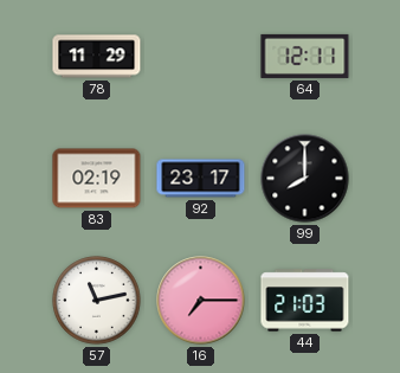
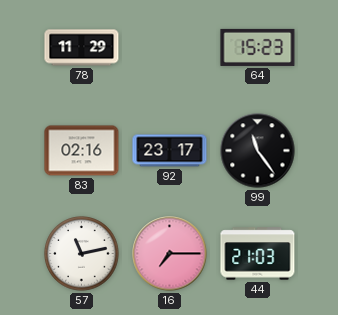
64: 12:11 -> 15:23 (258, 47)
83: 02:19 -> 02:16 (82, 151)
99: 8:00 -> 11:24 (258, 151)
